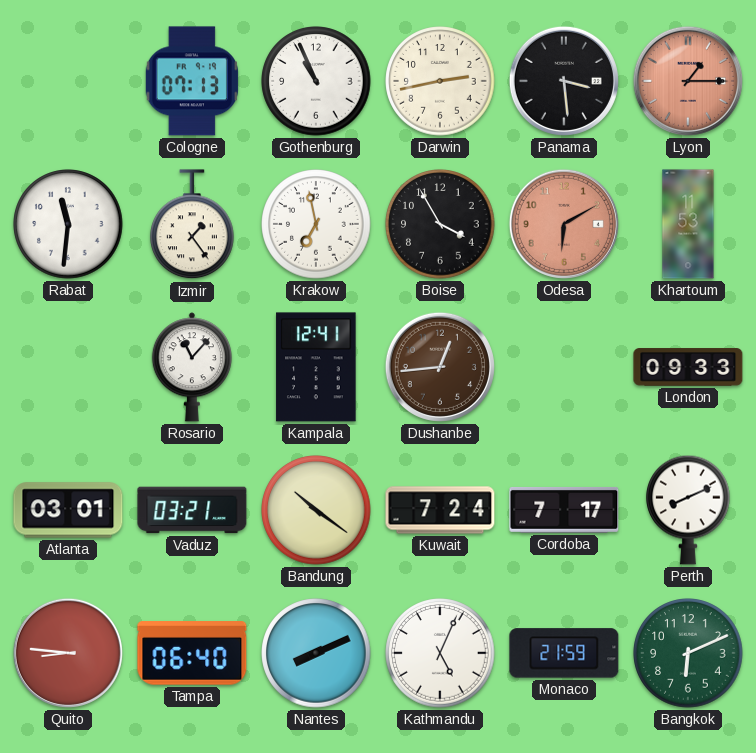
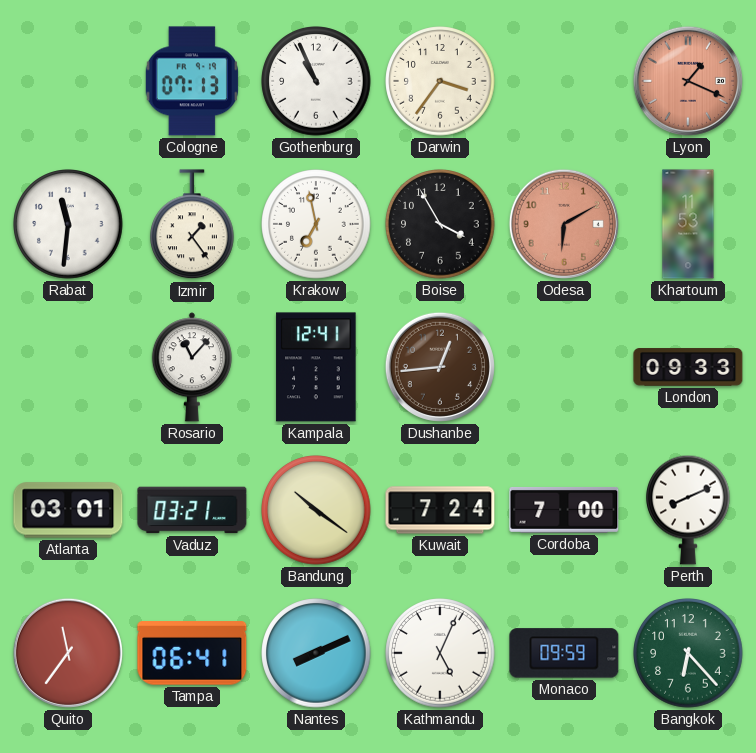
Darwin: 2:43 -> 3:36 (440, 81)
Panama: 3:29 -> none (564, 81)
Lyon: 1:15 -> 1:19 (688, 81)
Cordoba: 7:17 -> 7:00 (564, 510)
Quito: 8:46 -> 11:36 (68, 653)
Tampa: 06:40 -> 06:41 (192, 653)
Monaco: 21:59 -> 09:59 (564, 653)
Bangkok: 6:11 -> 6:23 (688, 653)
